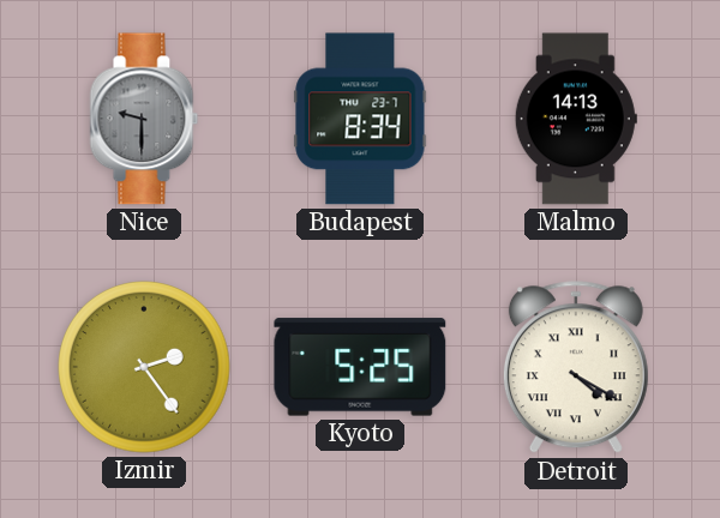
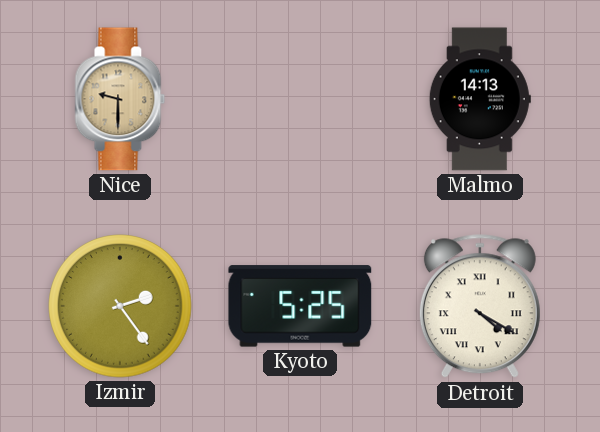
Nice dial: grey -> champagne (120, 99)
Budapest: 8:34 -> none (360, 119)
